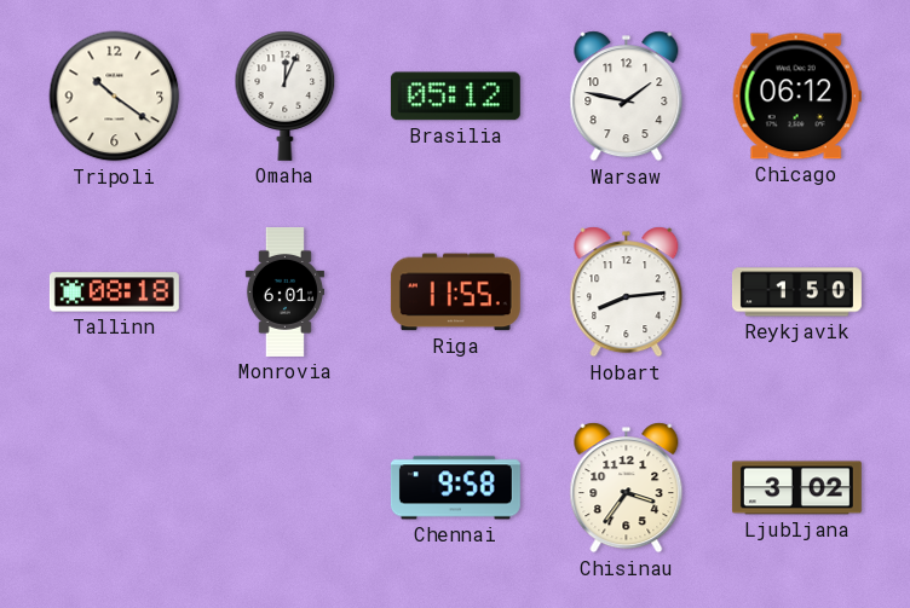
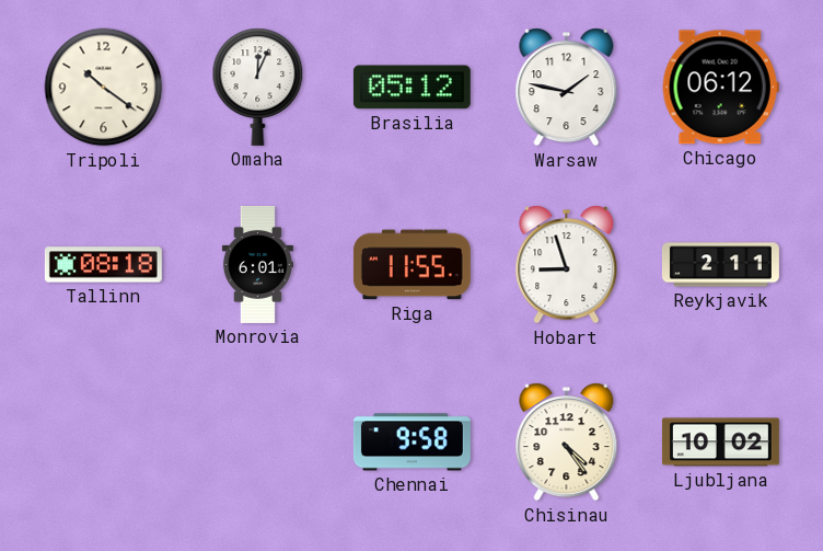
Hobart: 8:14 -> 8:57 (567, 265)
Reykjavik: 1:50 -> 2:11 (720, 265)
Chisinau: 3:36 -> 4:24 (567, 443)
Ljubljana: 3:02 -> 10:02 (720, 443)
